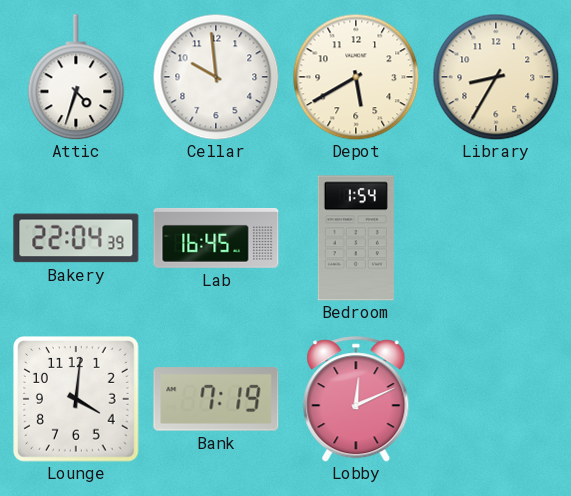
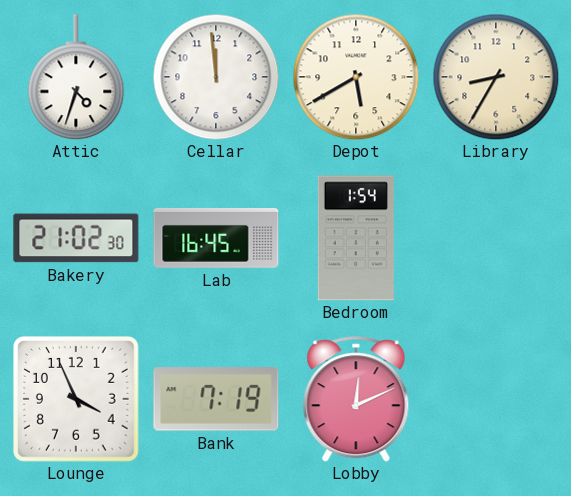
Cellar: 9:59 -> 11:59 (216, 77)
Bakery: 22:04 -> 21:02 (76, 238)
Lounge: 4:01 -> 3:56 (77, 400)
